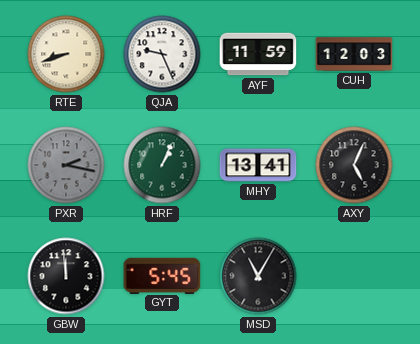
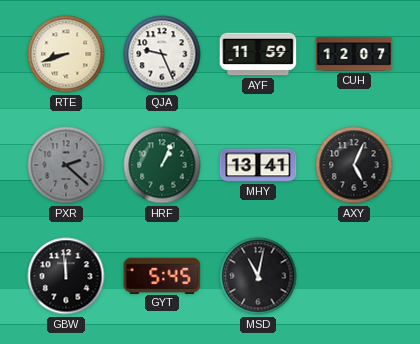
CUH: 12:03 -> 12:07 (354, 54)
PXR: 2:17 -> 2:22 (66, 165)
MSD: 11:05 -> 11:02 (258, 276)
